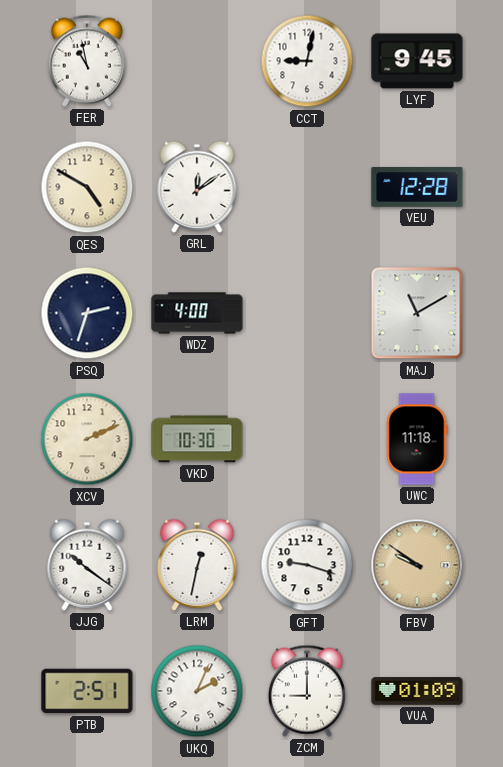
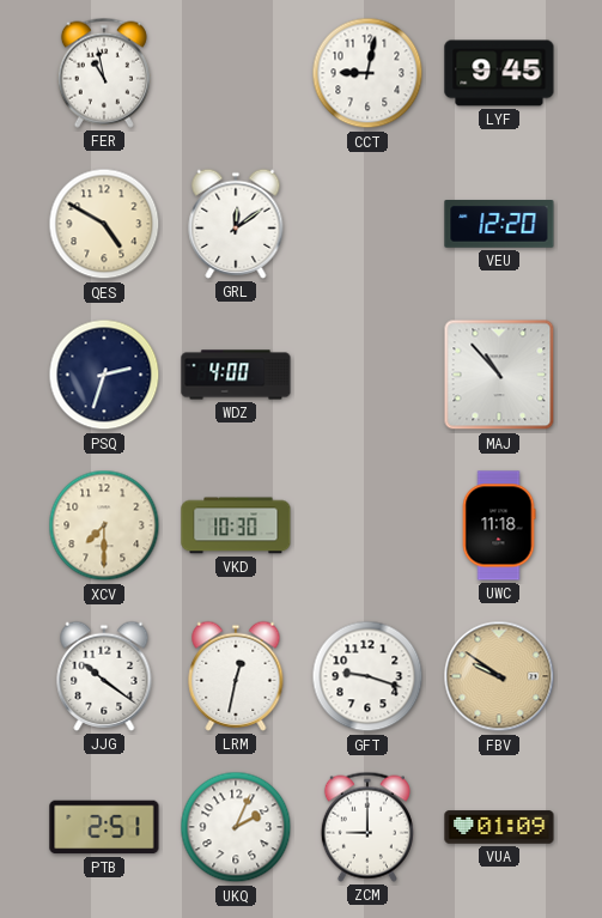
VEU: 12:28 -> 12:20 (499, 225)
MAJ: 11:10 -> 10:53 (499, 375)
XCV: 2:11 -> 7:30 (104, 525)
